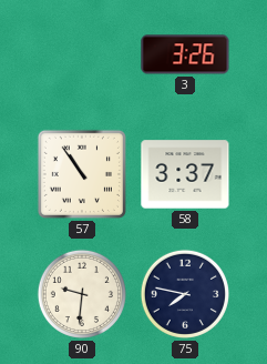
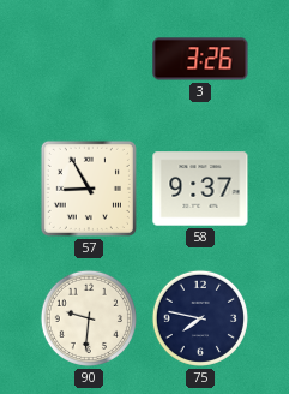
57: 10:54 -> 8:55 (89, 189)
58: 3:37 -> 9:37 (200, 189)
